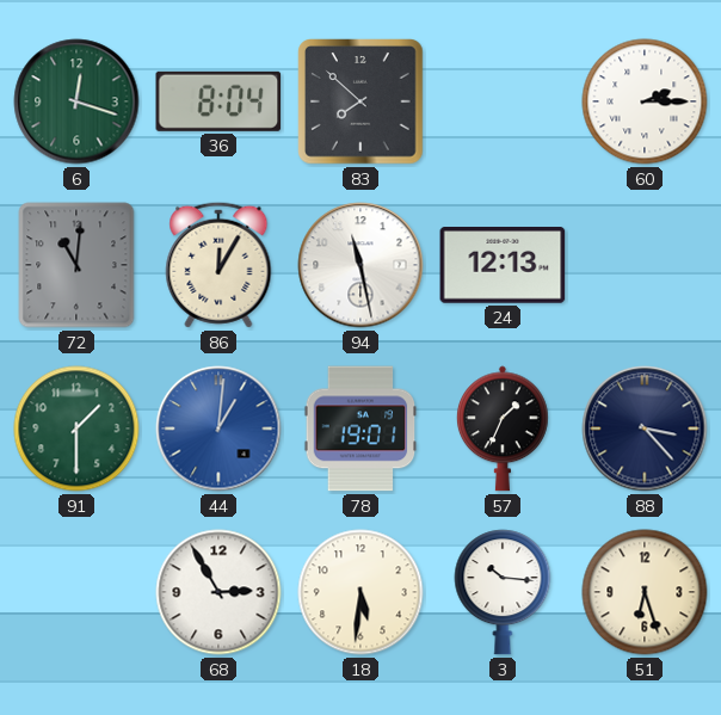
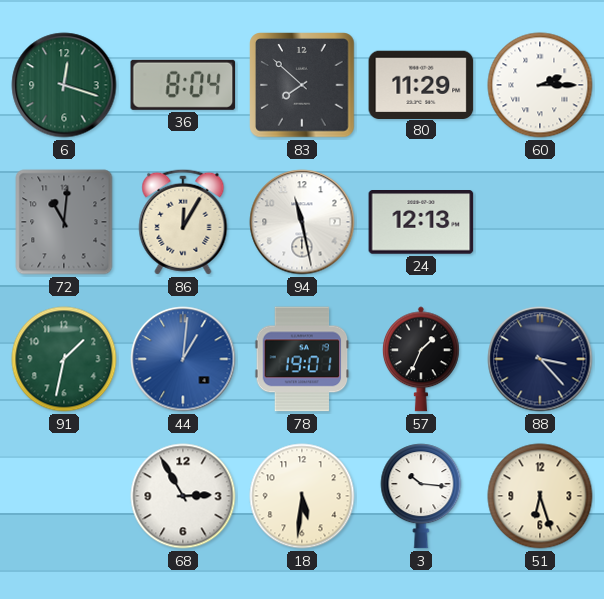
80: none -> 11:29 (421, 84)
91: 1:30 -> 1:32 (64, 359)
